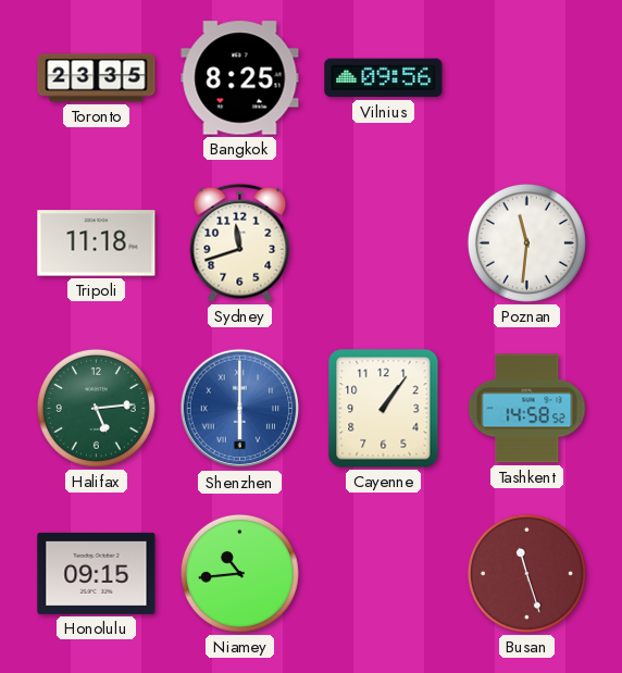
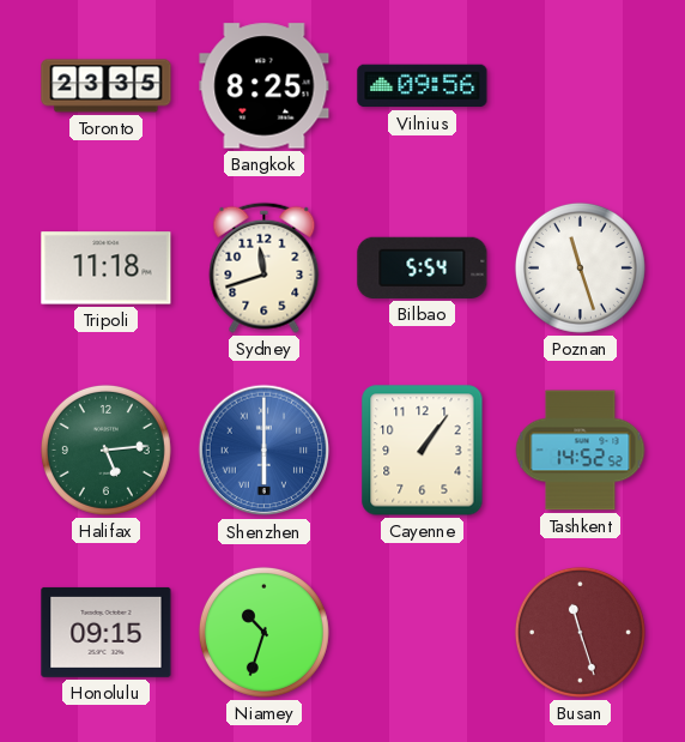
Bilbao: none -> 5:54 (423, 267)
Poznan: 11:31 -> 11:27 (580, 267)
Tashkent: 14:58 -> 14:52 (581, 451)
Niamey: 10:44 -> 10:33 (263, 632)
